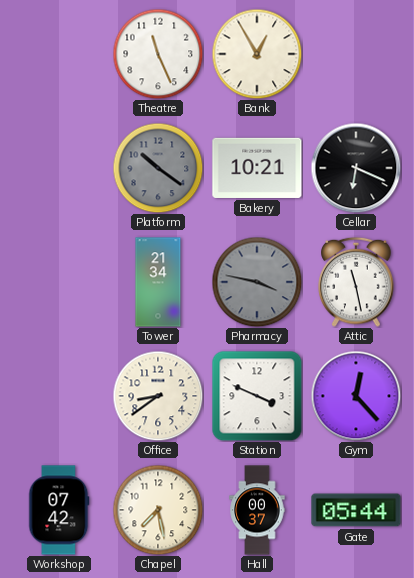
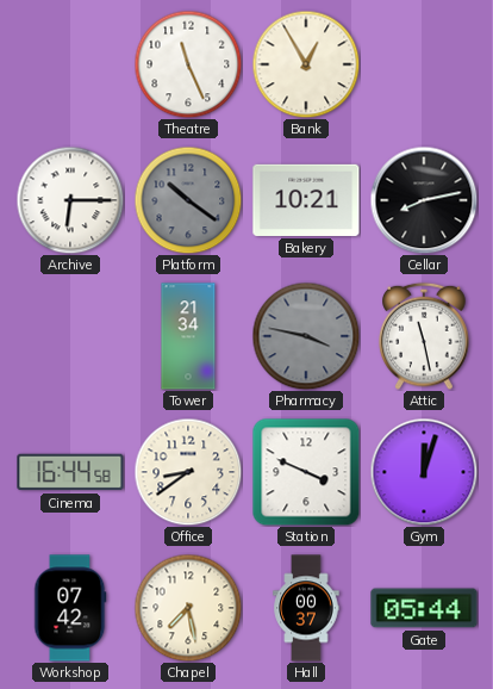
Archive: none -> 6:15 (70, 200)
Cellar: 6:19 -> 8:13 (424, 200)
Cinema: none -> 16:44 (70, 472)
Gym: 12:23 -> 12:03 (424, 472)
